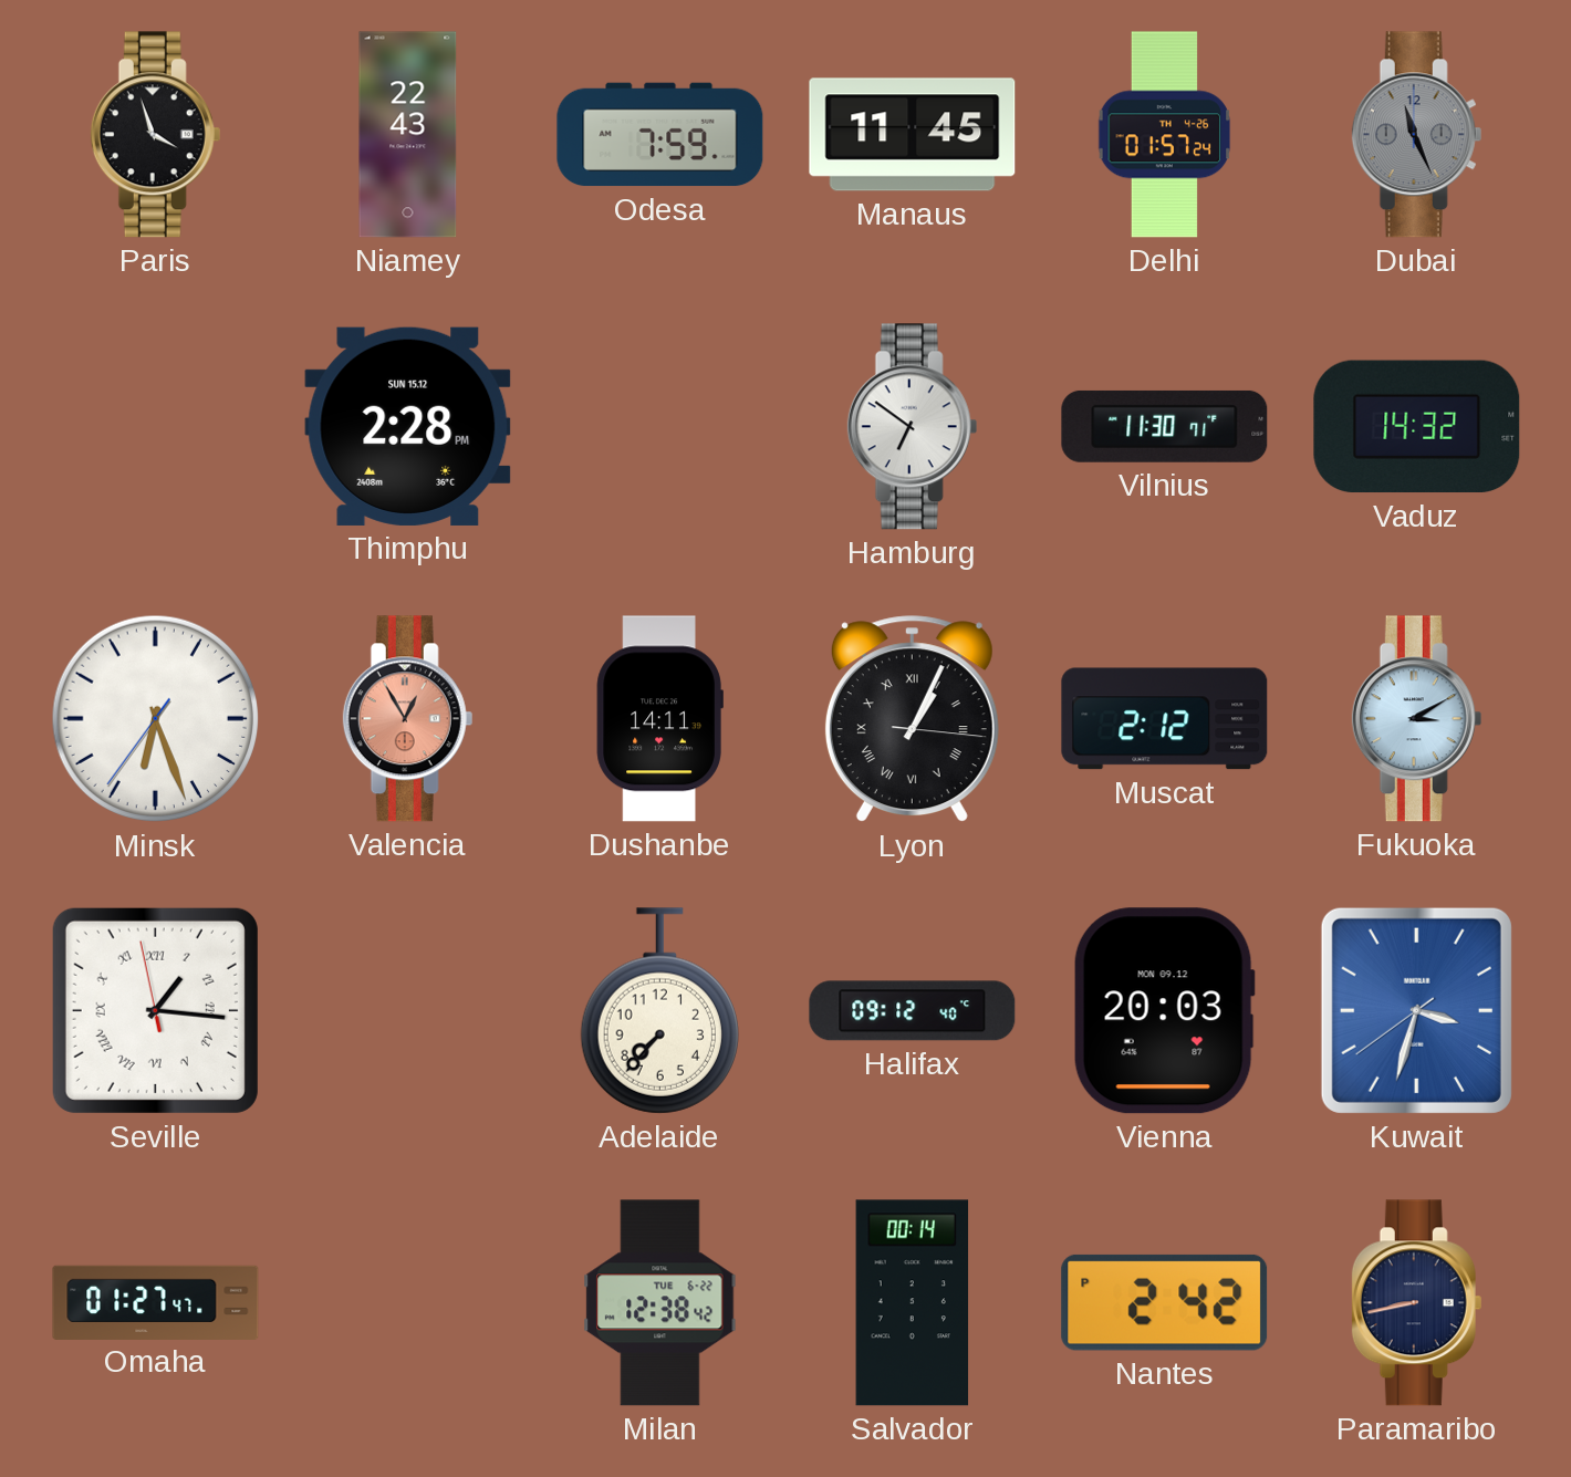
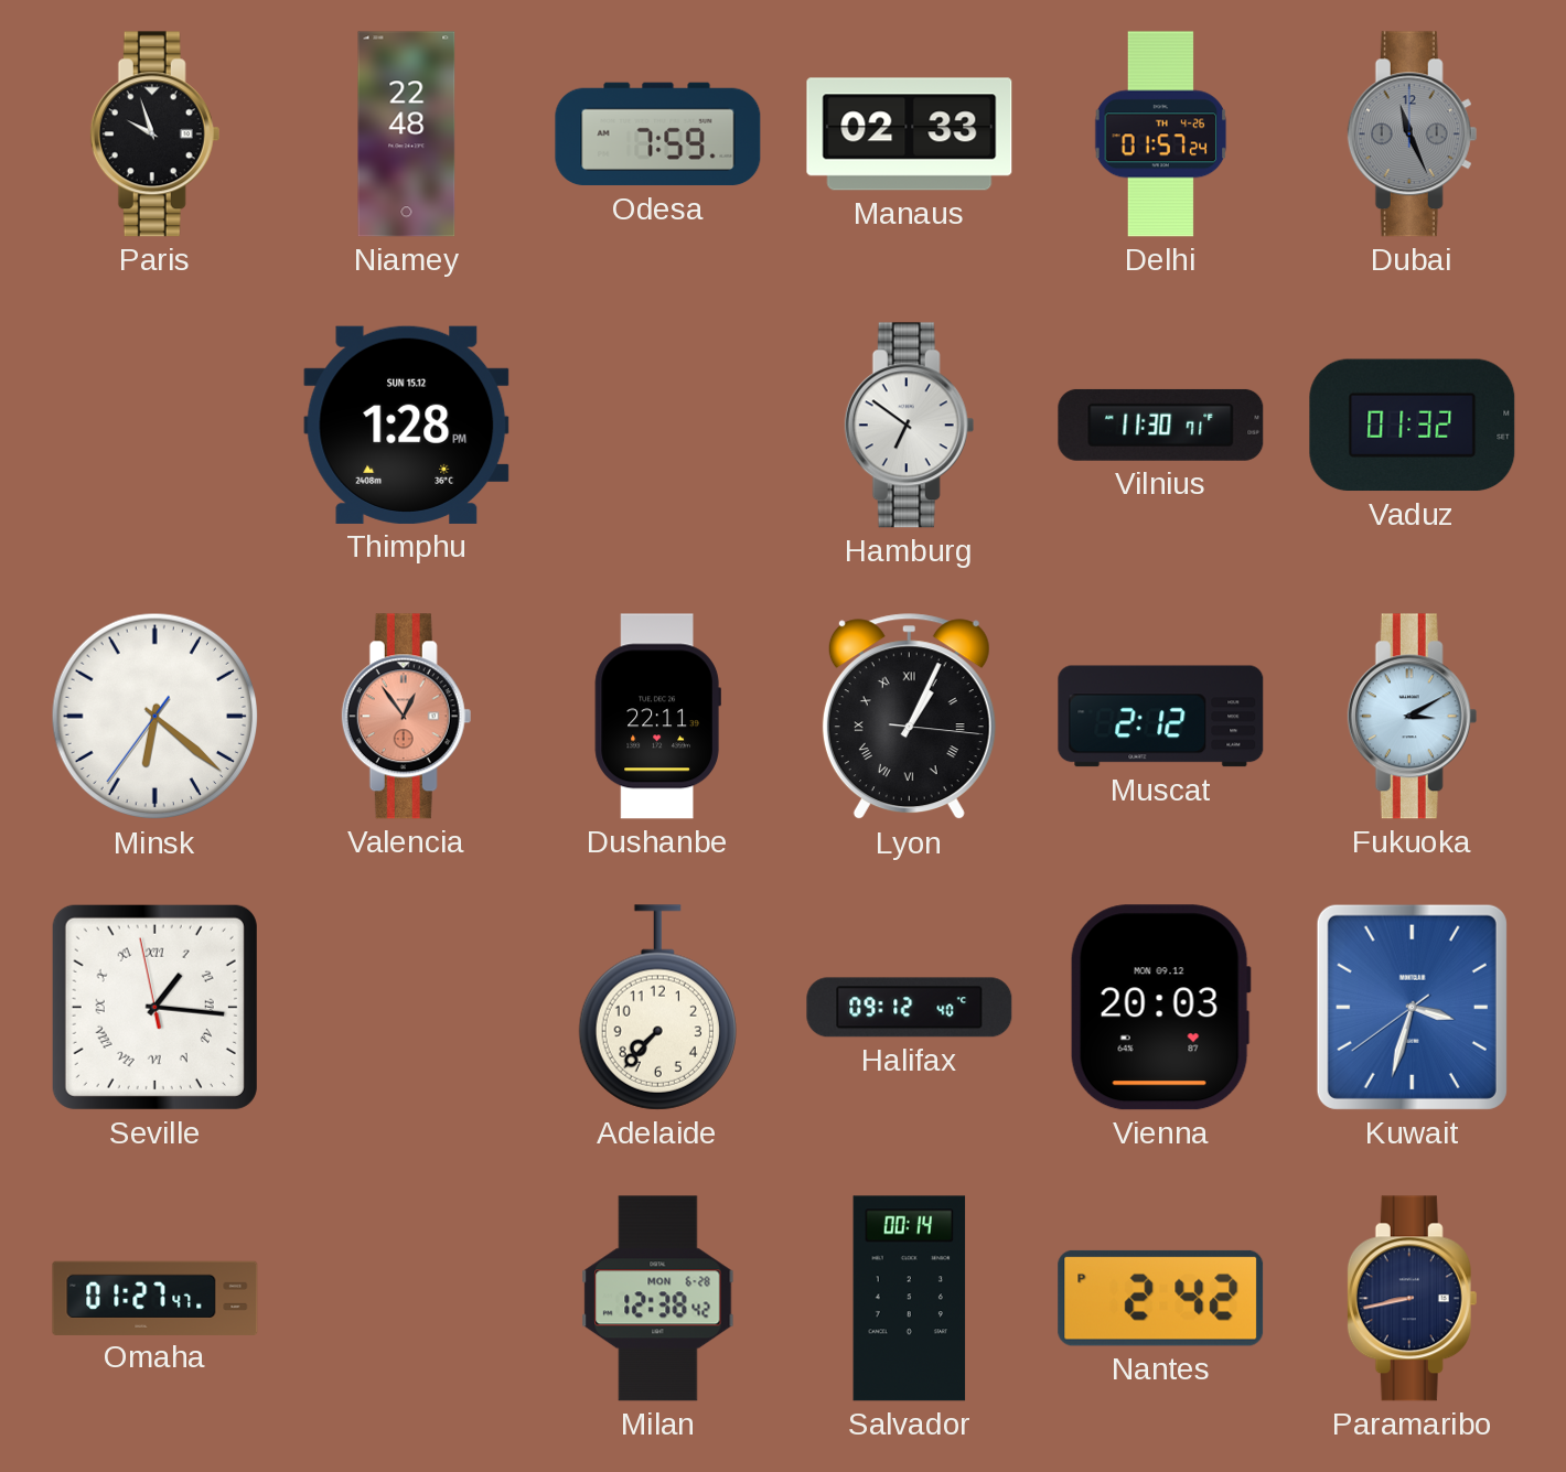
Paris: 3:57 -> 9:57 (155, 135)
Niamey: 22:43 -> 22:48 (407, 135)
Manaus: 11:45 -> 02:33 (910, 135)
Thimphu: 2:28 -> 1:28 (407, 425)
Vaduz: 14:32 -> 01:32 (1413, 426)
Minsk: 6:26 -> 6:21 (155, 717)
Valencia: 12:55 -> 12:54 (407, 717)
Dushanbe: 14:11 -> 22:11 (657, 717)
Milan date: TUE 6-22 -> MON 6-28 (658, 1299)
